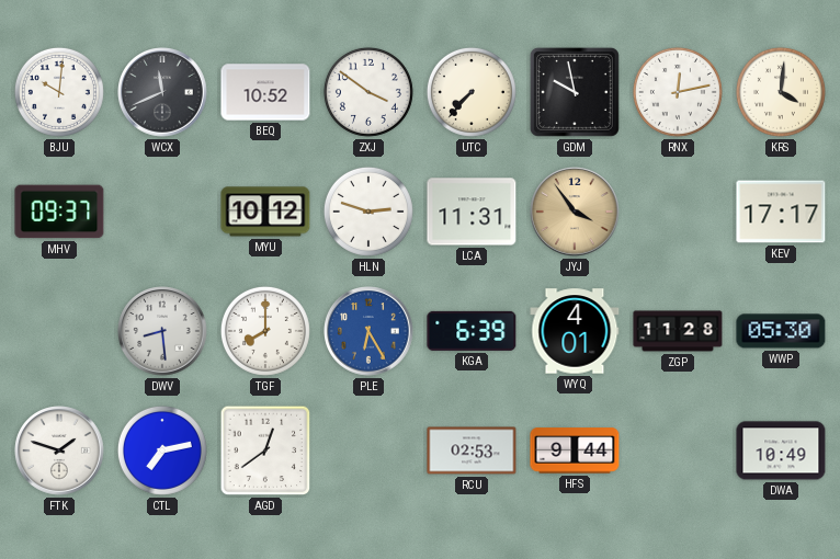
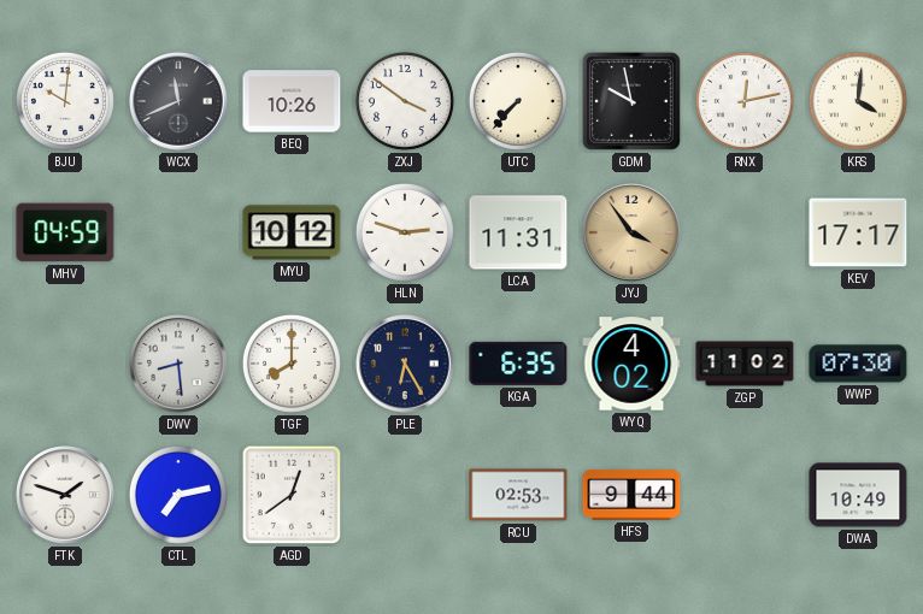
BEQ: 10:52 -> 10:26 (292, 101)
MHV: 09:37 -> 04:59 (65, 232)
PLE dial: blue -> navy (405, 364)
KGA: 6:39 -> 6:35 (518, 364)
WYQ: 4:01 -> 4:02 (631, 364)
ZGP: 11:28 -> 11:02 (745, 364)
WWP: 05:30 -> 07:30 (858, 364)
